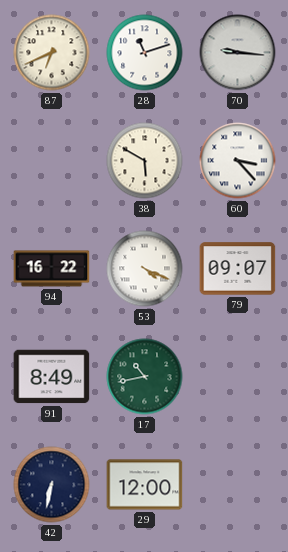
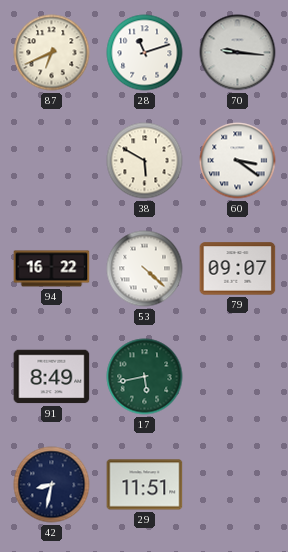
60: 3:23 -> 3:21 (238, 161)
53: 4:19 -> 4:22 (145, 269)
17: 10:43 -> 5:43 (145, 377)
42: 6:32 -> 8:32 (52, 485)
29: 12:00 -> 11:51 (145, 485)
